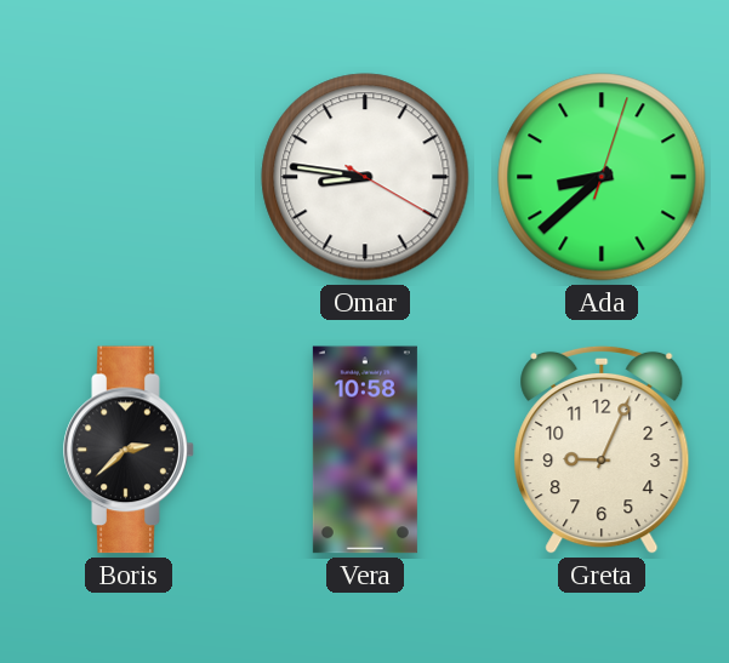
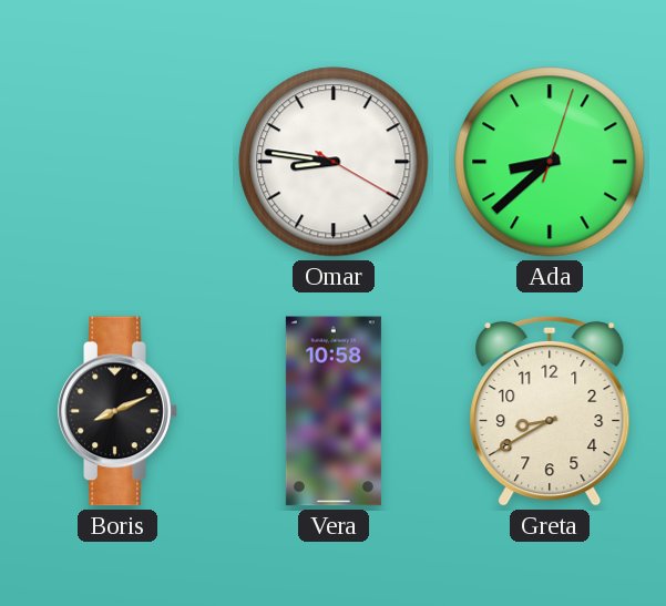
Boris: 2:38 -> 8:11 (117, 411)
Greta: 9:04 -> 8:40 (550, 411)
